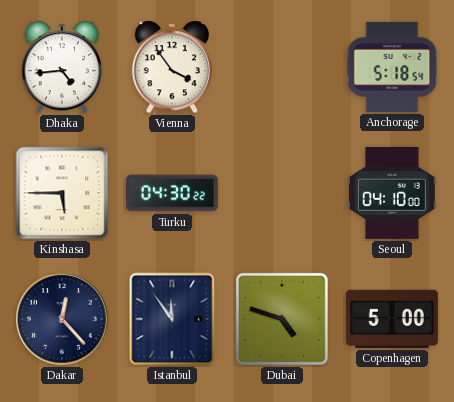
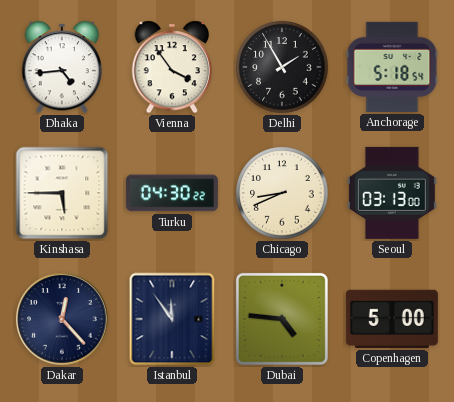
Delhi: none -> 1:55 (282, 67)
Chicago: none -> 8:41 (282, 193)
Seoul: 04:10 -> 03:13 (392, 193)
Dubai: 4:48 -> 4:46 (282, 319)
